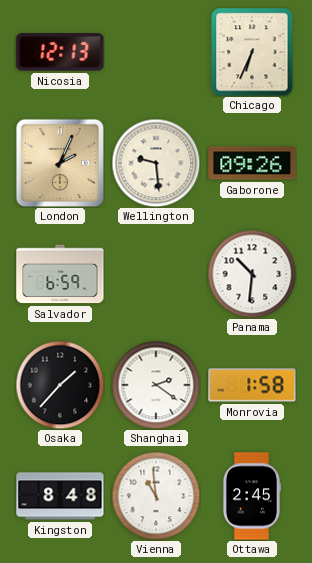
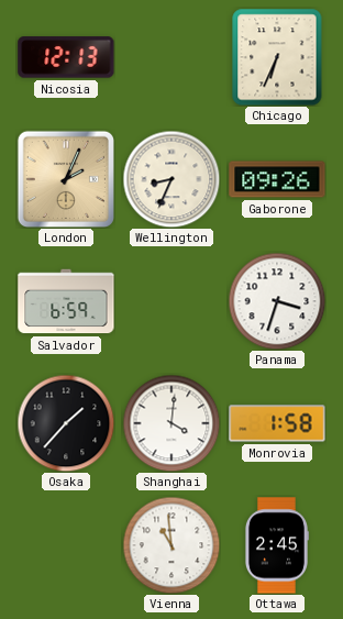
Wellington: 9:29 -> 8:34 (171, 179)
Panama: 10:31 -> 3:33 (277, 301)
Shanghai: 2:21 -> 4:01 (171, 423)
Kingston: 8:48 -> none (60, 496)
